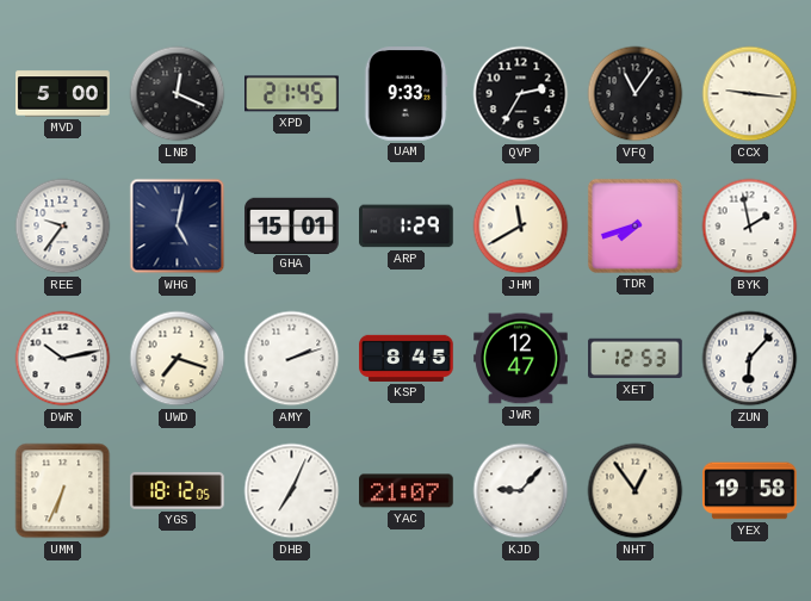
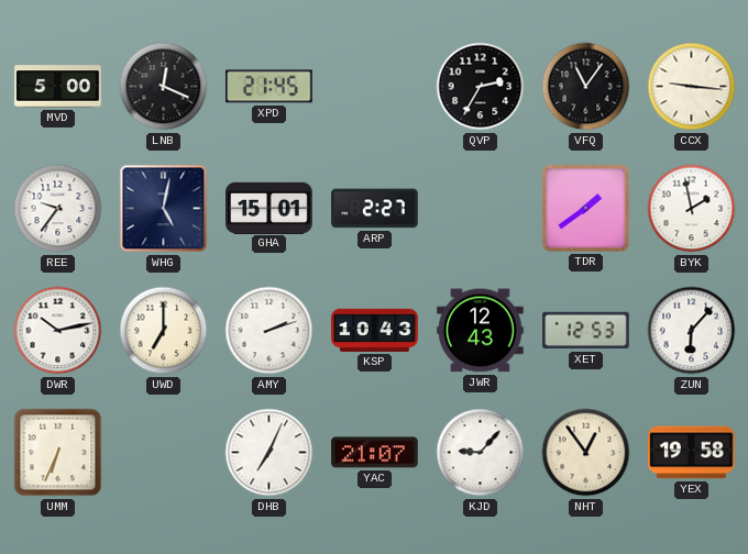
UAM: 9:33 -> none (407, 94)
ARP: 1:29 -> 2:27 (375, 209)
JHM: 11:40 -> none (521, 227)
TDR: 7:42 -> 1:39 (585, 208)
UWD: 7:18 -> 7:00 (164, 331)
KSP: 8:45 -> 10:43 (375, 330)
JWR: 12:47 -> 12:43 (481, 331)
YGS: 18:12 -> none (178, 490)
